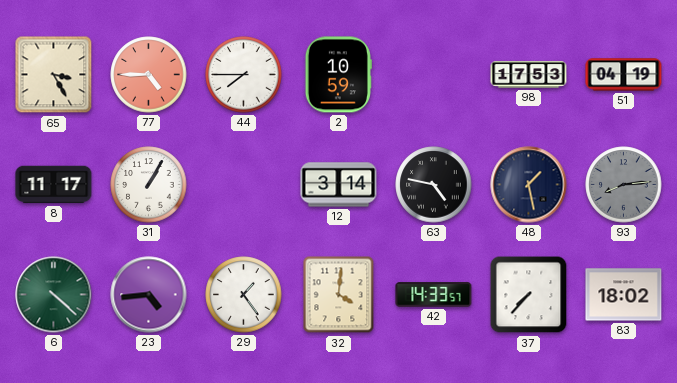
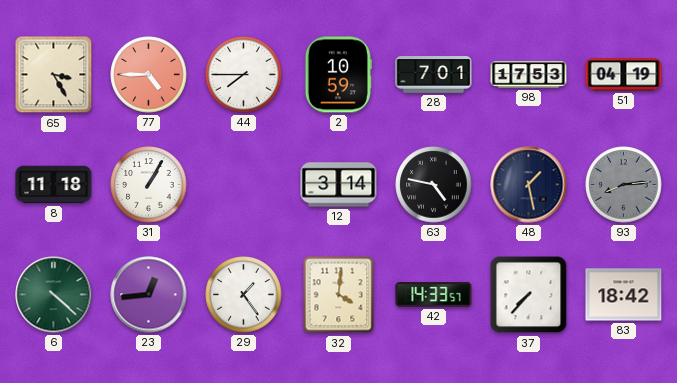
28: none -> 7:01 (434, 75)
8: 11:17 -> 11:18 (54, 185)
23: 4:44 -> 12:44 (149, 295)
83: 18:02 -> 18:42 (624, 295)
